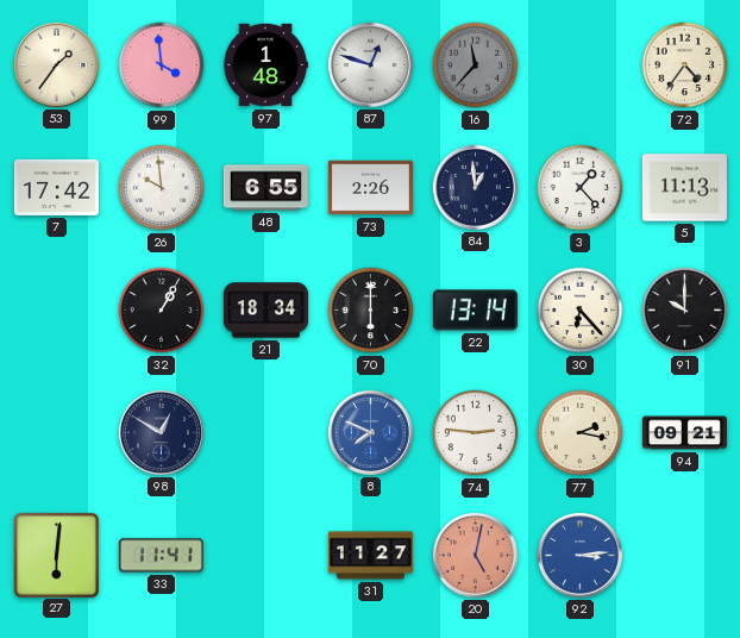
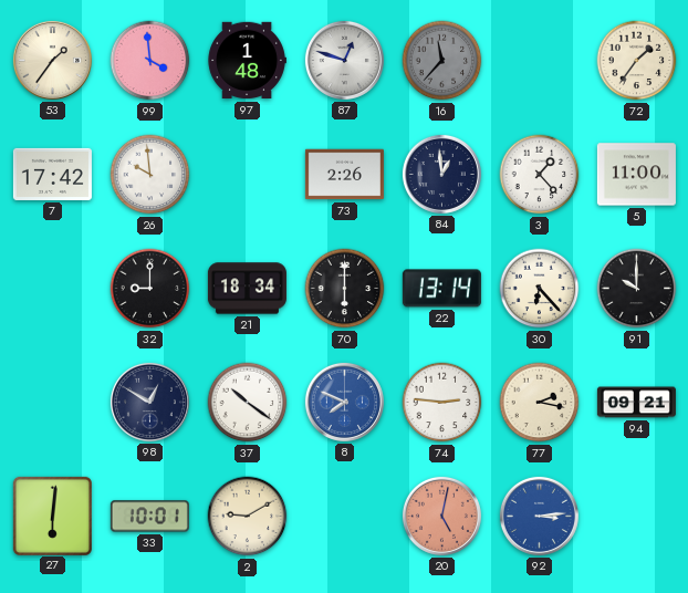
72: 4:36 -> 1:36 (637, 61)
48: 6:55 -> none (265, 188)
5: 11:13 -> 11:00 (636, 175)
32: 1:05 -> 9:00 (150, 289)
37: none -> 10:21 (248, 403)
33: 11:41 -> 10:01 (149, 517)
2: none -> 9:10 (248, 517)
31: 11:27 -> none (370, 556)
